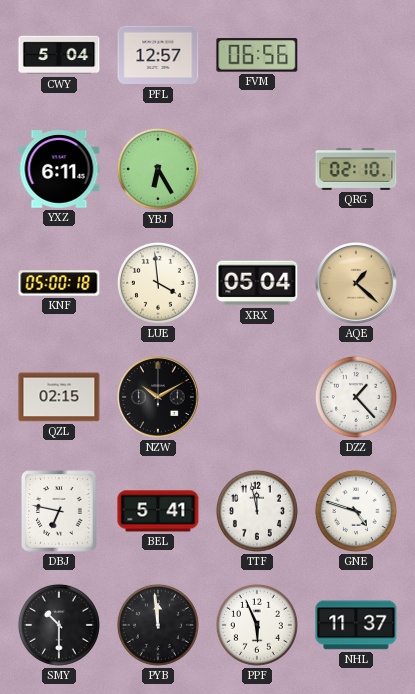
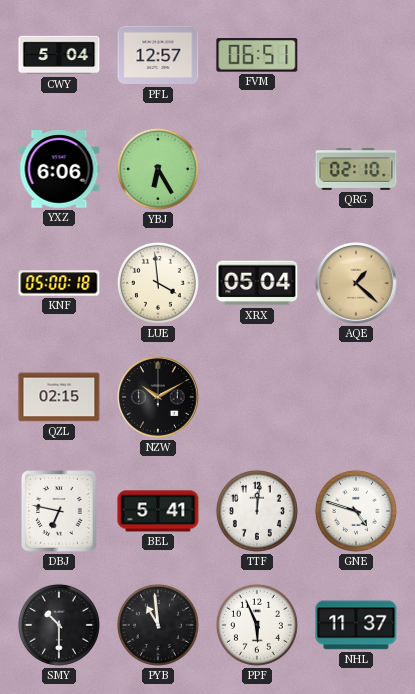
FVM: 06:56 -> 06:51 (257, 55)
YXZ: 6:11 -> 6:06 (59, 169)
DZZ: 1:23 -> none (356, 397)
TTF: 11:58 -> 12:01 (257, 511)
PYB: 11:59 -> 10:59 (158, 625)
